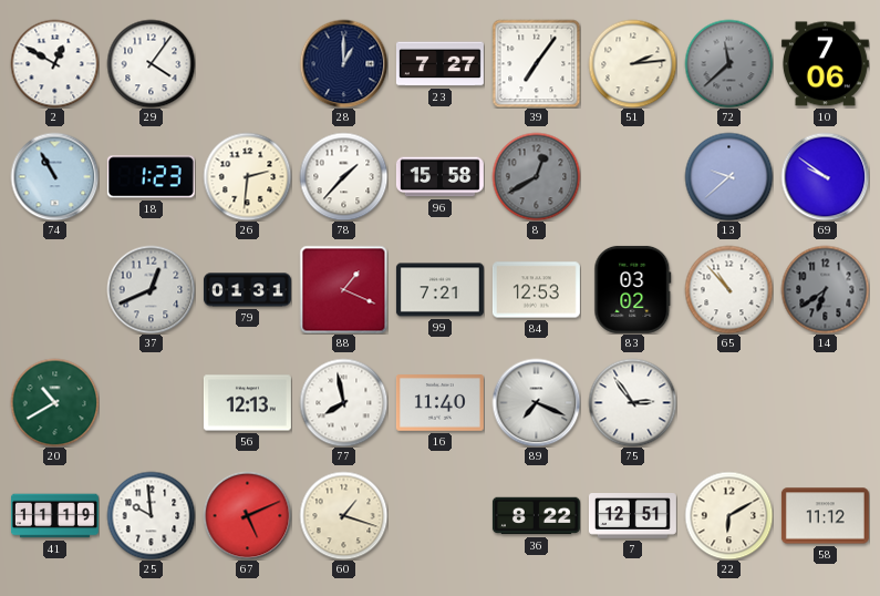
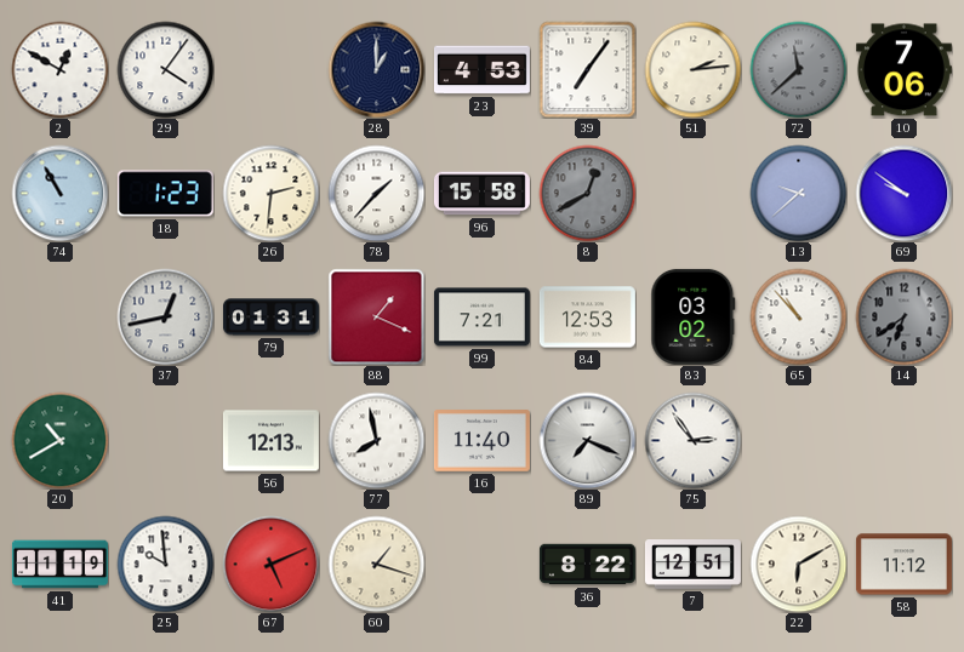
23: 7:27 -> 4:53 (481, 70)
37: 12:41 -> 12:43 (165, 316)
